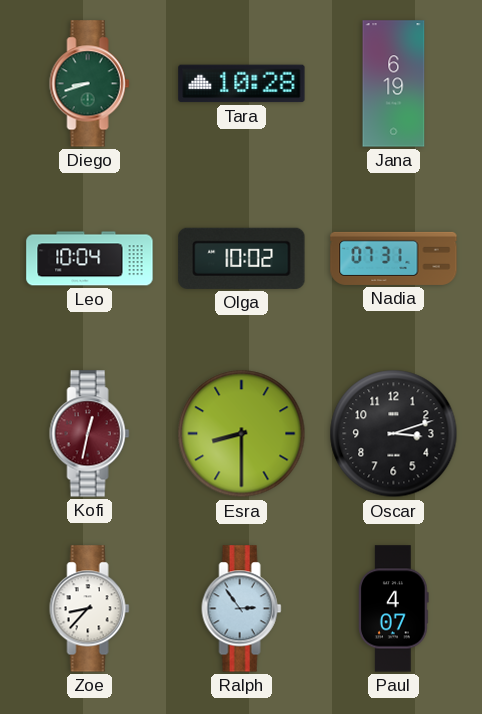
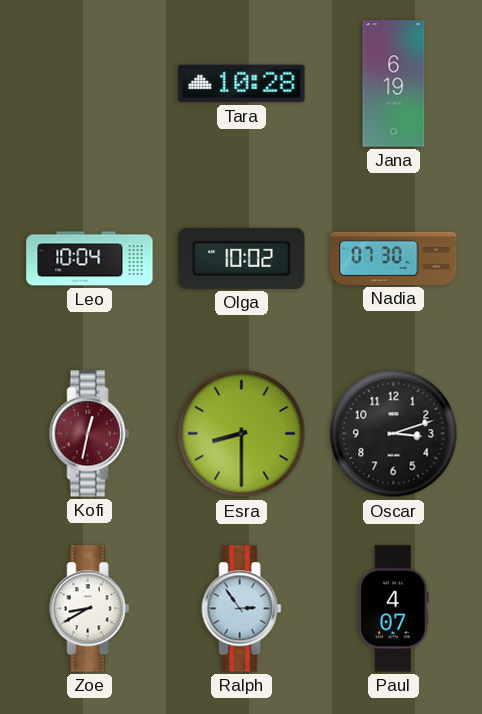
Diego: 8:42 -> none (90, 84)
Nadia: 07:31 -> 07:30 (394, 258)
Zoe: 8:37 -> 8:40 (90, 609)
